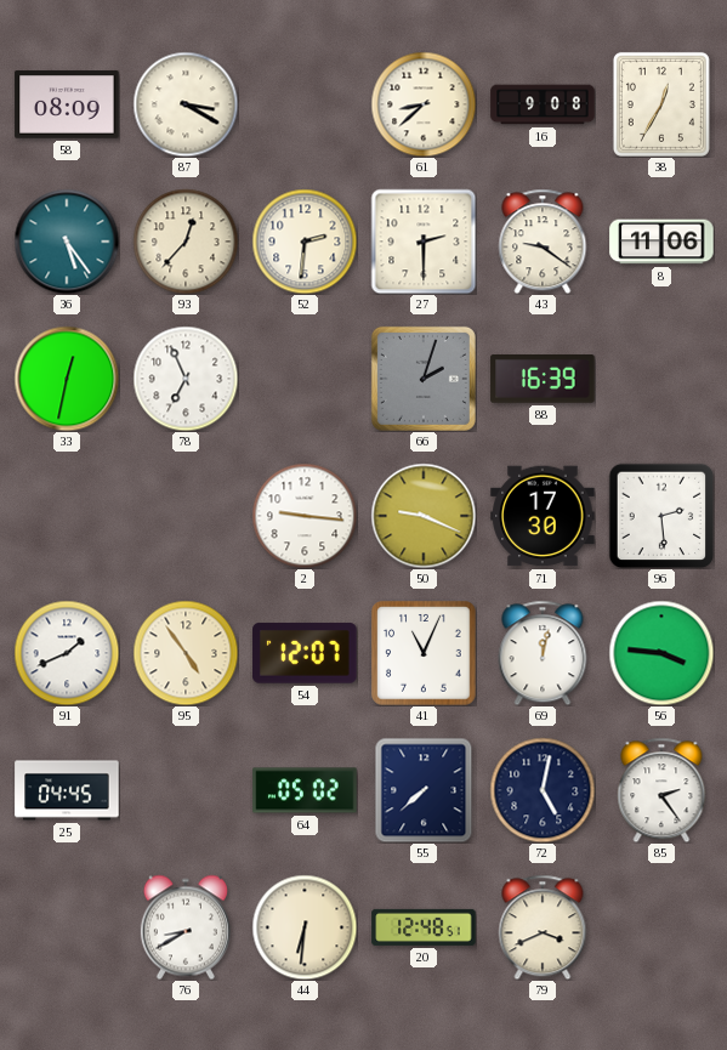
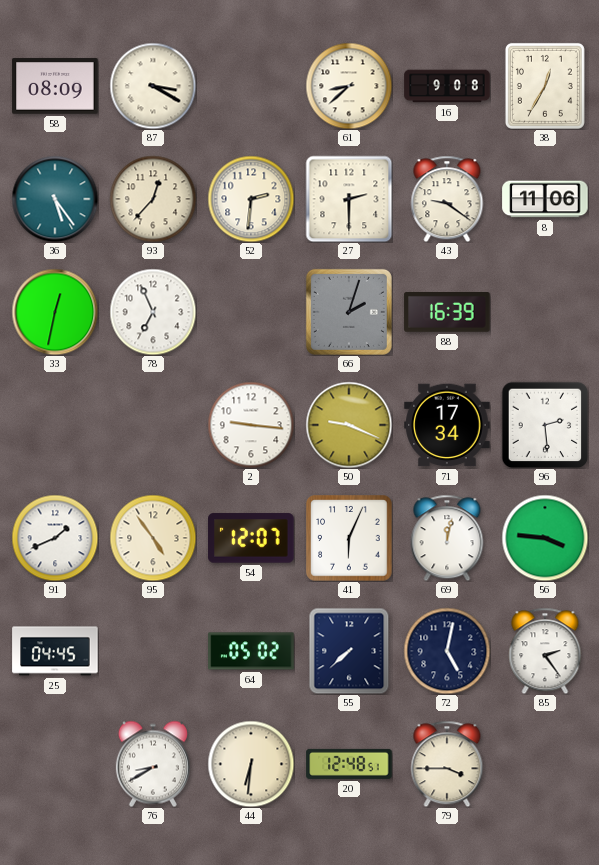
71: 17:30 -> 17:34 (447, 425)
41: 11:04 -> 6:04 (349, 538)
79: 3:41 -> 3:45 (447, 764)
